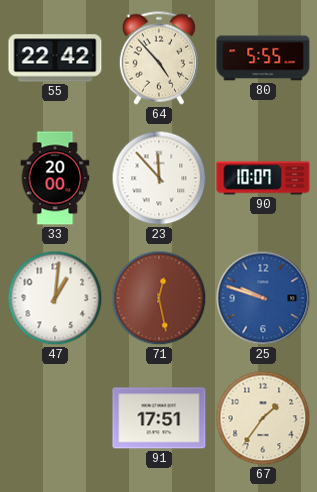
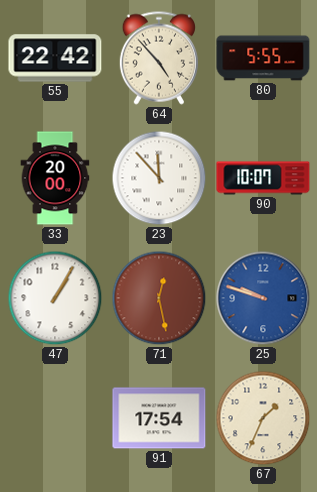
47: 1:01 -> 1:05 (55, 298)
91: 17:51 -> 17:54 (159, 418)
67: 1:36 -> 1:34 (263, 418)
